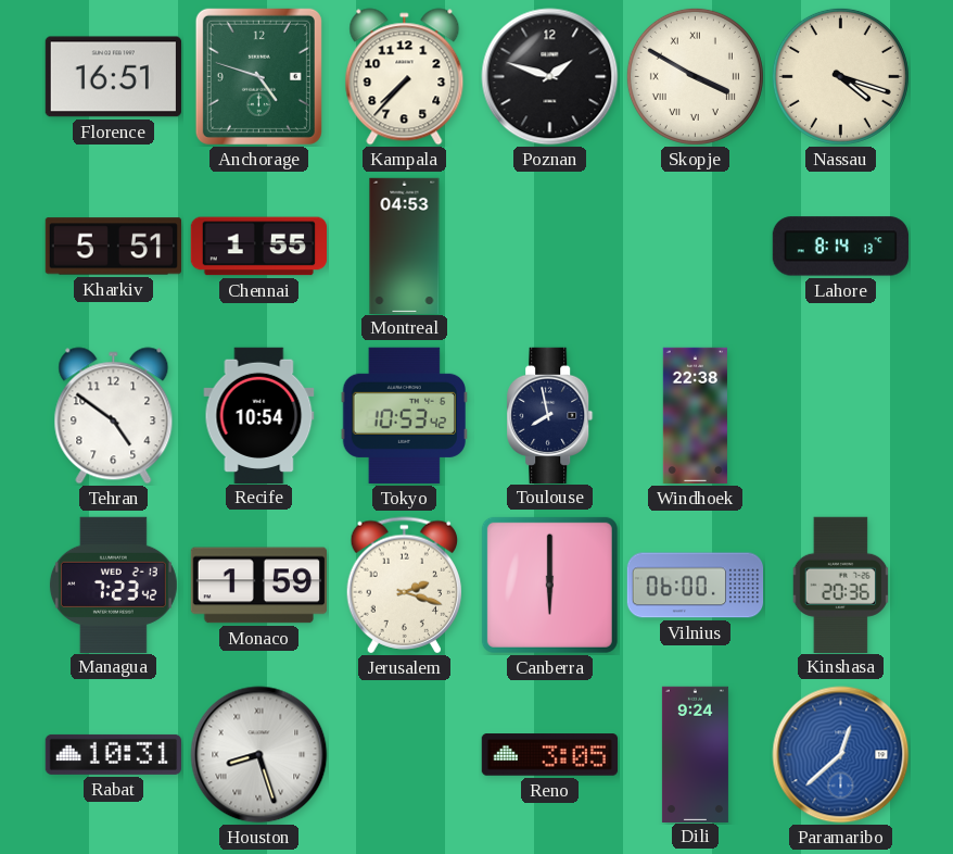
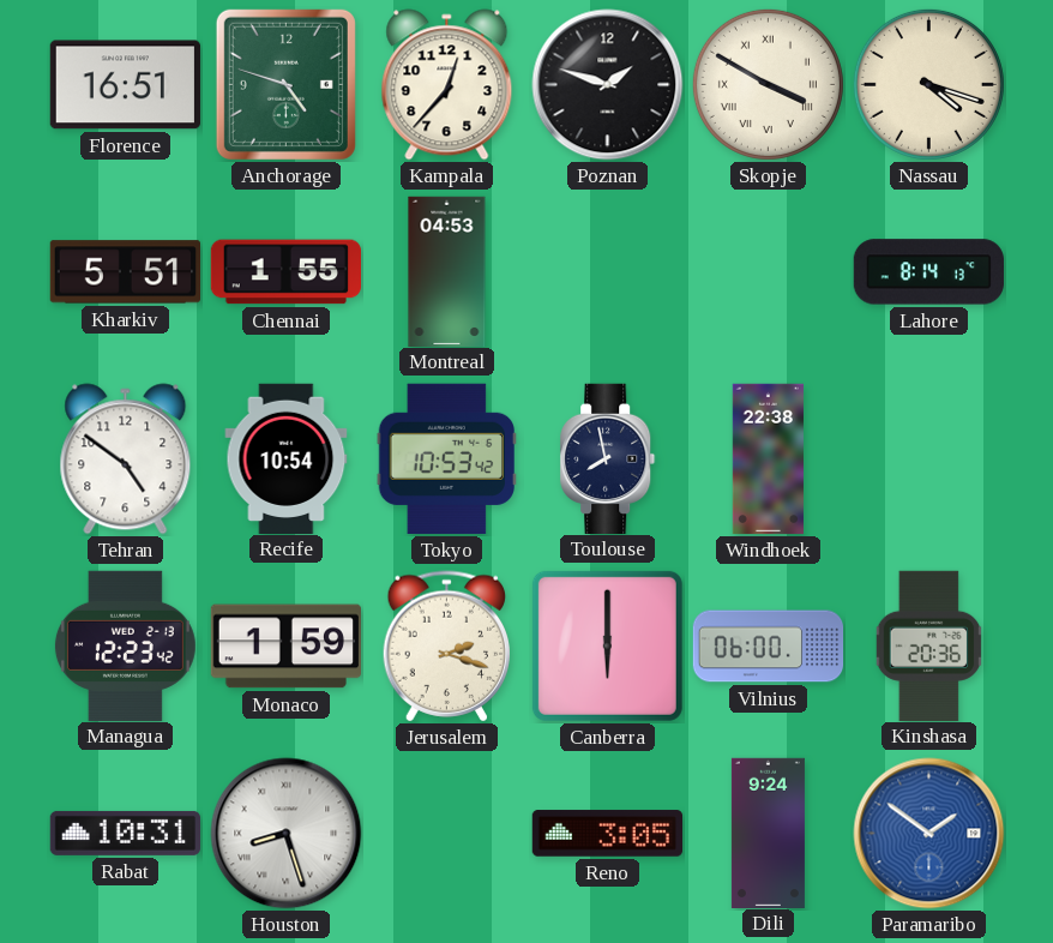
Kampala: 7:37 -> 12:37 (447, 85)
Managua: 7:23 -> 12:23 (125, 645)
Paramaribo: 12:38 -> 1:51 (929, 834)
